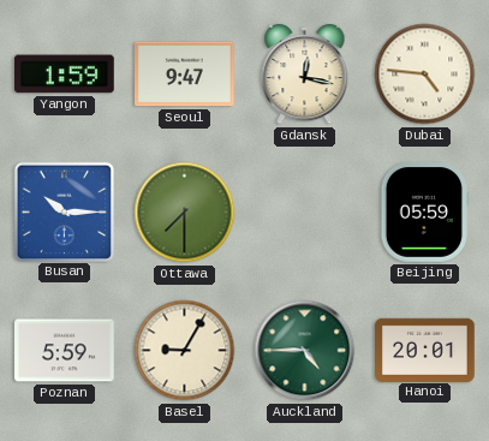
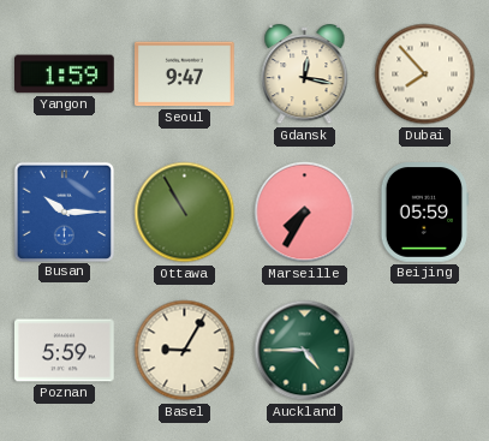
Dubai: 4:46 -> 7:53 (425, 75)
Ottawa: 7:30 -> 10:55 (185, 213)
Marseille: none -> 7:35 (305, 213)
Hanoi: 20:01 -> none (425, 350)
